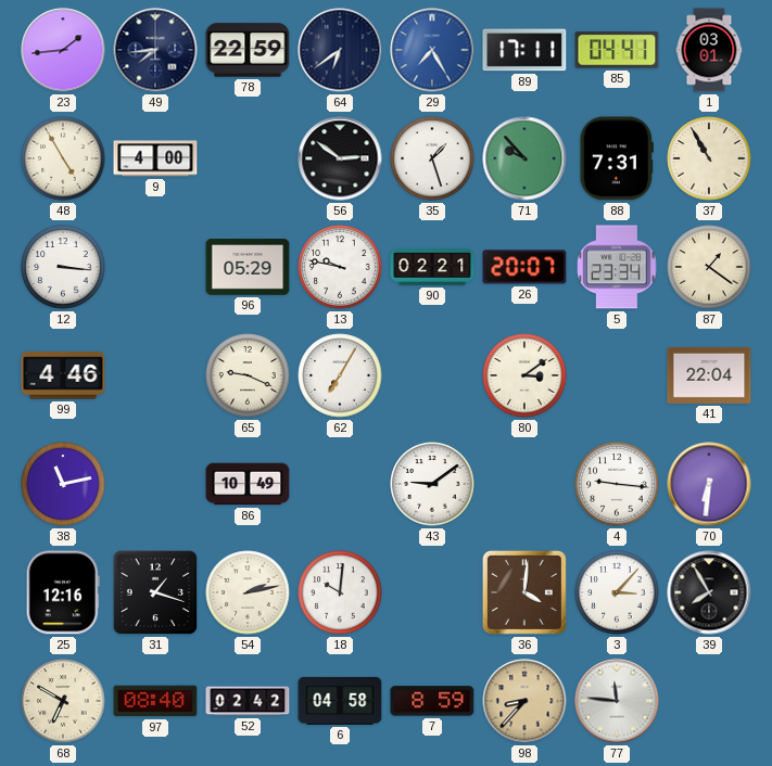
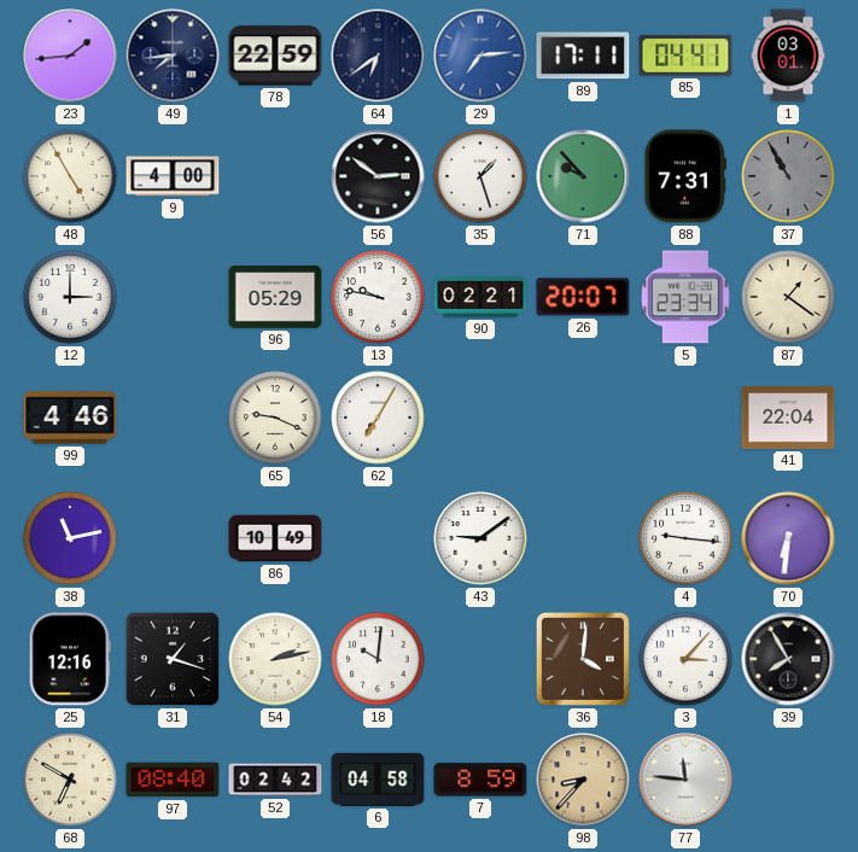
29: 7:25 -> 7:14 (480, 56)
37 dial: cream -> grey (788, 176)
12: 3:16 -> 3:00 (70, 297)
80: 3:09 -> none (524, 375)
